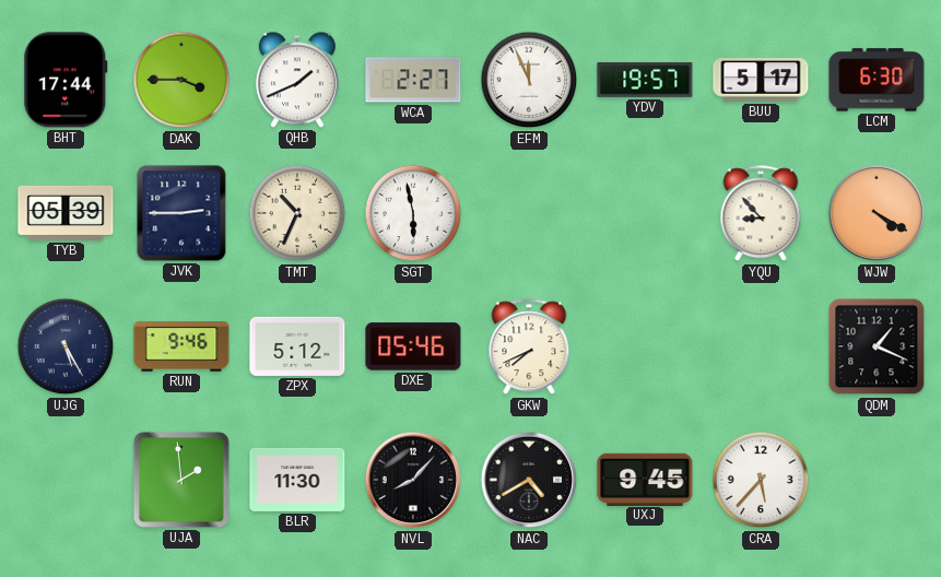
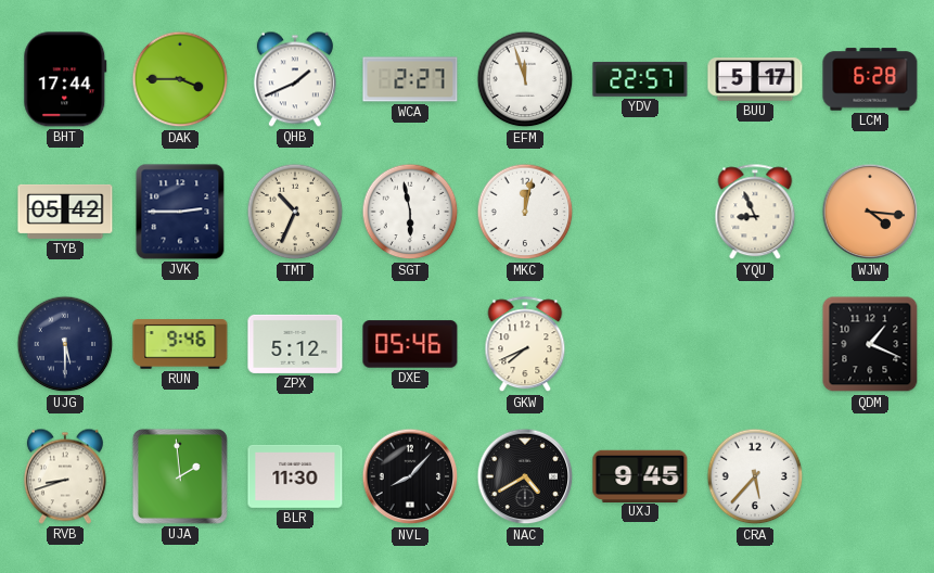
EFM: 11:56 -> 11:57 (525, 79)
YDV: 19:57 -> 22:57 (640, 79)
LCM: 6:30 -> 6:28 (870, 79)
TYB: 05:39 -> 05:42 (65, 212)
MKC: none -> 12:02 (525, 212)
YQU: 8:53 -> 8:56 (755, 213)
WJW: 4:20 -> 4:16 (870, 212)
UJG: 5:25 -> 5:30 (65, 344)
RVB: none -> 8:42 (65, 476)
